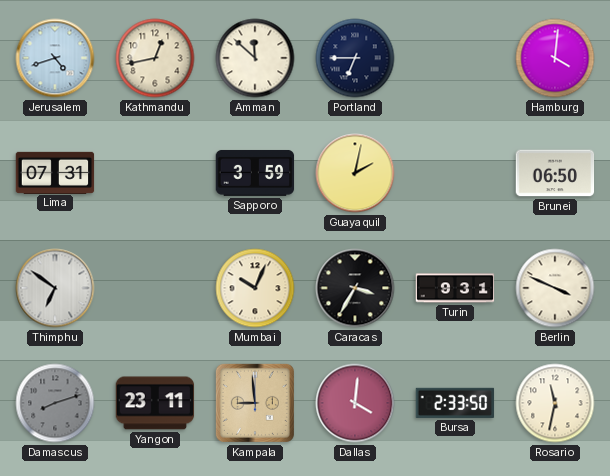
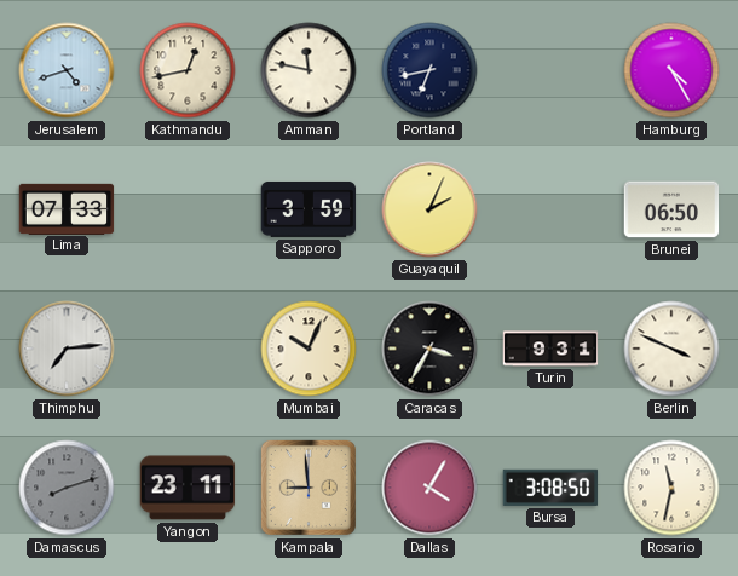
Amman: 11:52 -> 11:47 (309, 70)
Portland: 6:45 -> 6:43 (429, 70)
Hamburg: 4:01 -> 4:25 (671, 70)
Lima: 07:31 -> 07:33 (67, 208)
Guayaquil: 2:02 -> 2:04 (429, 209)
Thimphu: 6:51 -> 7:14 (67, 349)
Dallas: 4:01 -> 4:05 (429, 488)
Bursa: 2:33 -> 3:08 (550, 488)
